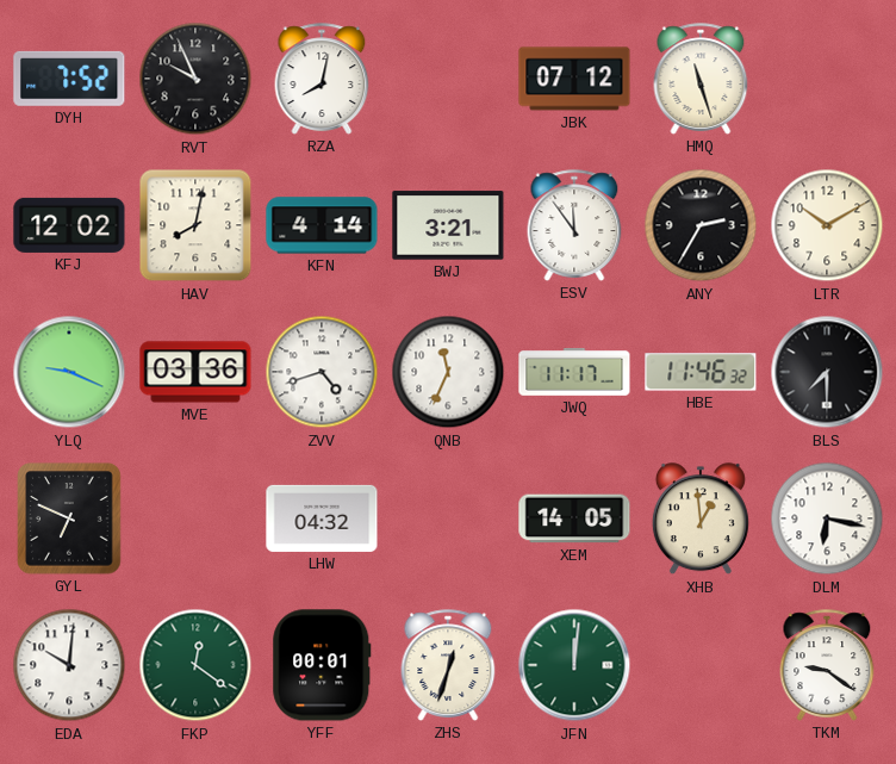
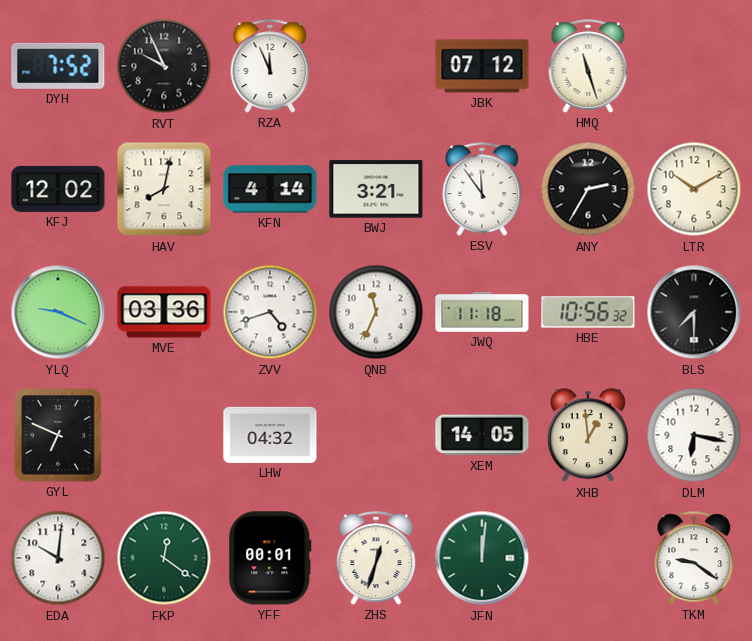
RZA: 8:02 -> 11:56 (270, 66)
JWQ: 11:17 -> 11:18 (482, 313)
HBE: 11:46 -> 10:56 (588, 312)
